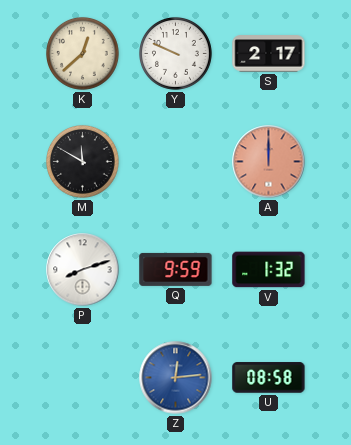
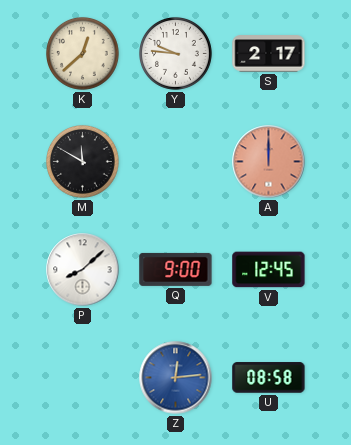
Y: 9:49 -> 9:46 (176, 54)
P: 8:12 -> 8:08 (83, 270)
Q: 9:59 -> 9:00 (176, 269)
V: 1:32 -> 12:45 (269, 270)
